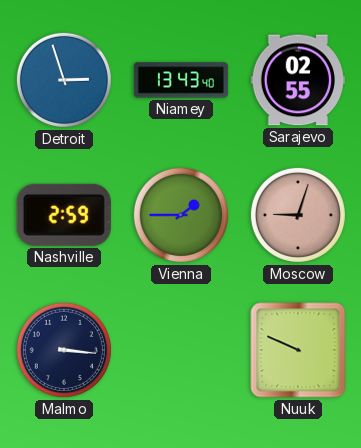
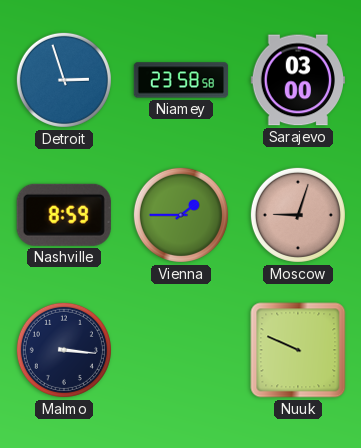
Niamey: 13:43 -> 23:58 (181, 80)
Sarajevo: 02:55 -> 03:00 (297, 80)
Nashville: 2:59 -> 8:59 (64, 215)
